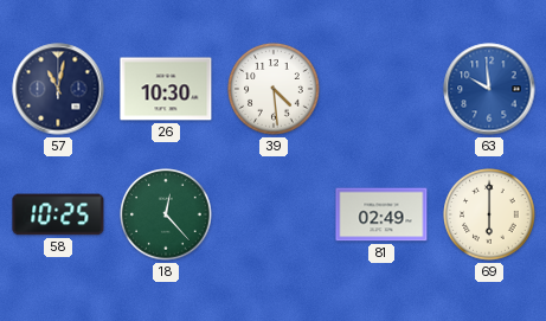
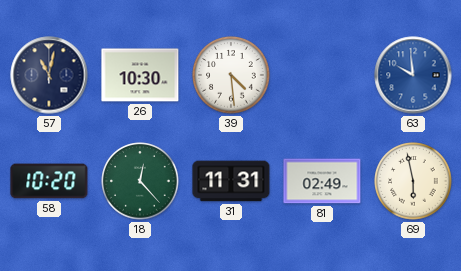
58: 10:25 -> 10:20 (49, 181)
31: none -> 11:31 (231, 181)
69: 6:00 -> 5:58 (413, 181)
